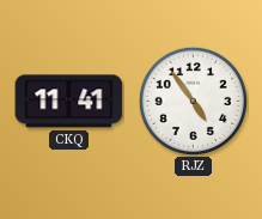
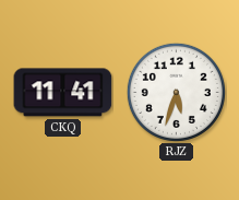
RJZ: 4:54 -> 5:33 (176, 92)
